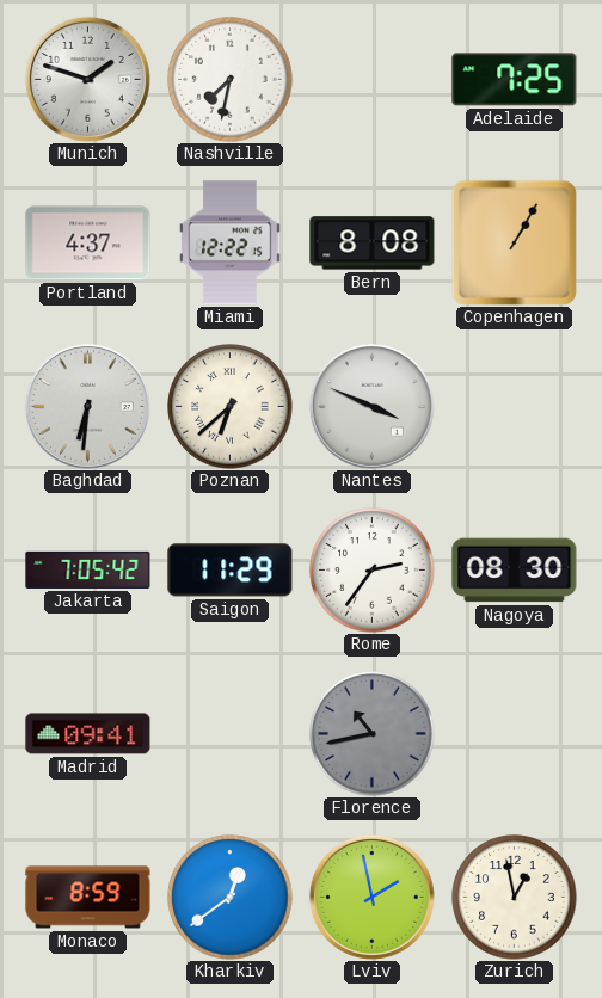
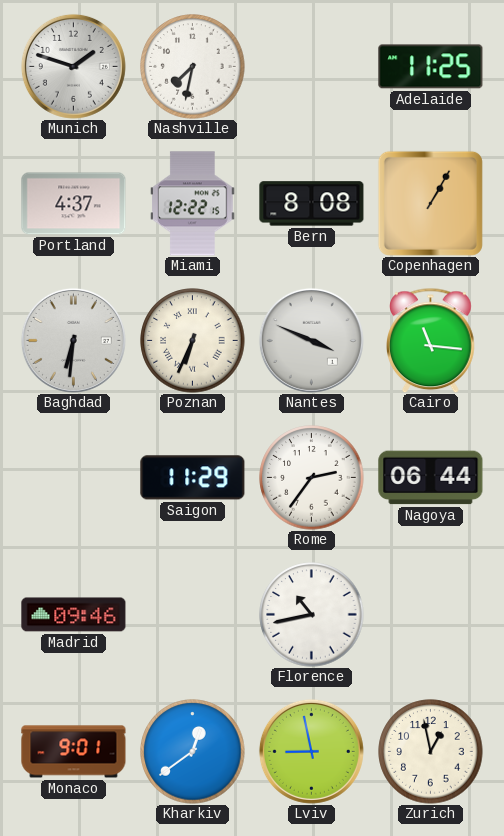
Adelaide: 7:25 -> 11:25 (431, 67)
Poznan: 6:38 -> 6:34 (193, 341)
Cairo: none -> 11:16 (431, 340)
Jakarta: 7:05 -> none (88, 569)
Nagoya: 08:30 -> 06:44 (431, 478)
Madrid: 09:41 -> 09:46 (74, 615)
Florence dial: grey -> white (312, 615)
Monaco: 8:59 -> 9:01 (74, 752)
Lviv: 1:58 -> 8:58 (311, 751)
